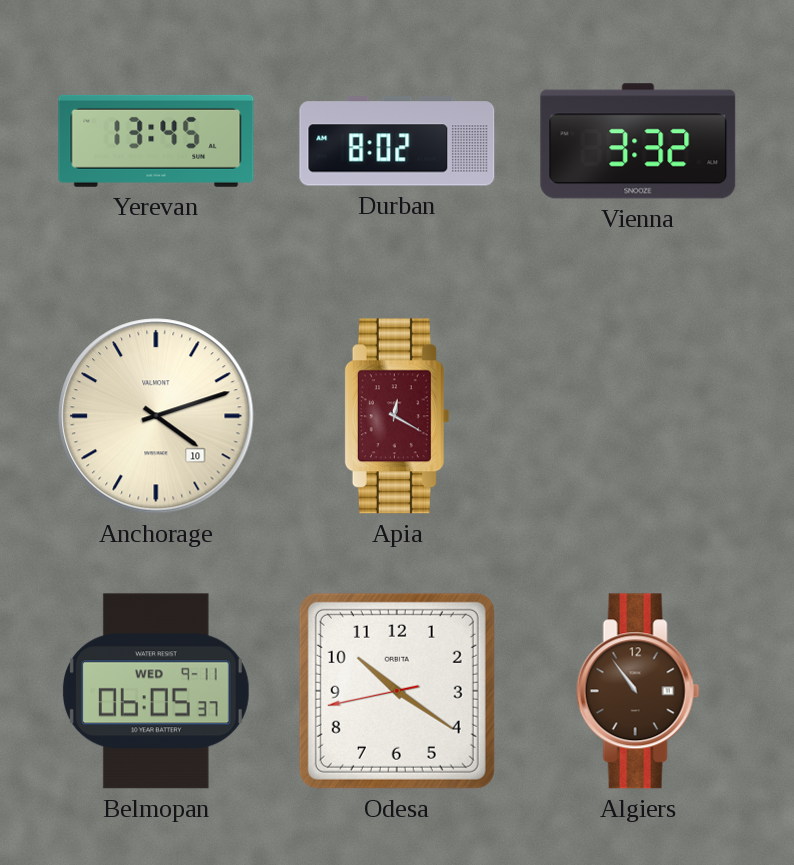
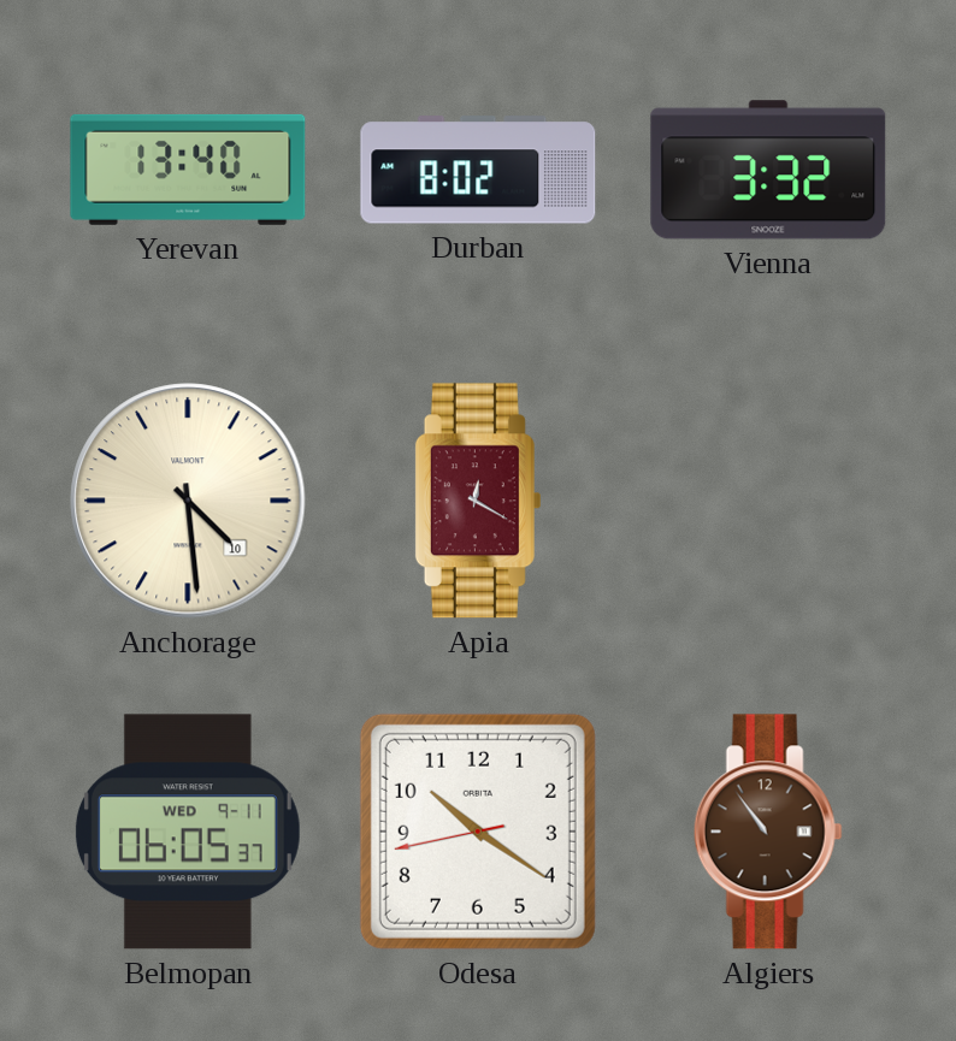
Yerevan: 13:45 -> 13:40 (188, 170)
Anchorage: 4:12 -> 4:29 (188, 501)
